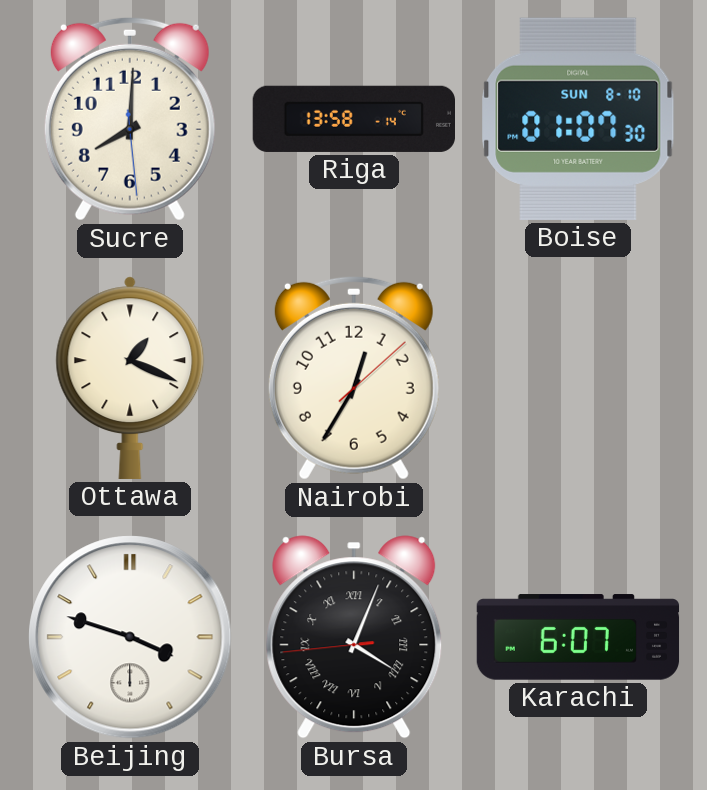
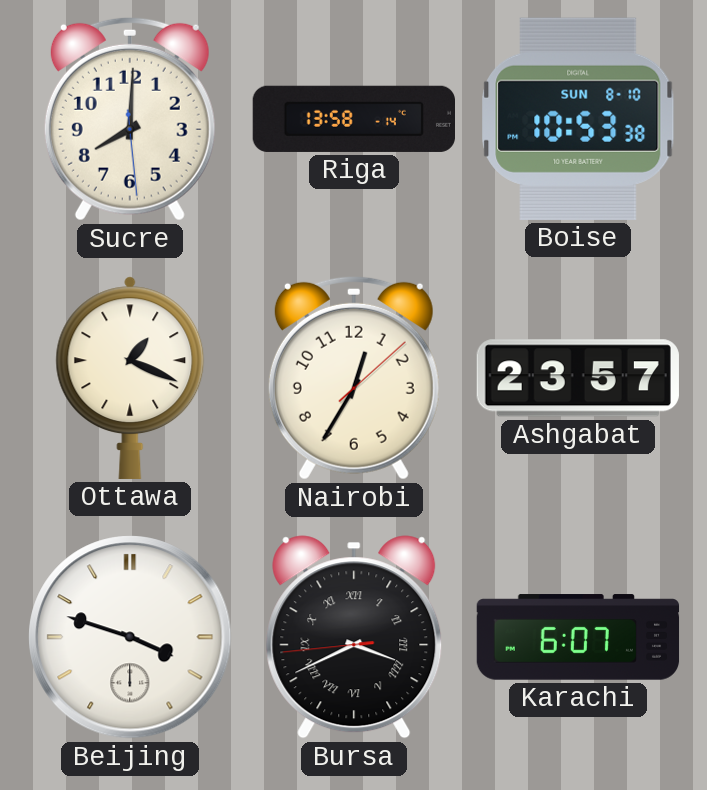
Boise: 01:07 -> 10:53 (578, 119)
Ashgabat: none -> 23:57 (578, 378)
Bursa: 4:03 -> 3:40 (354, 637)
